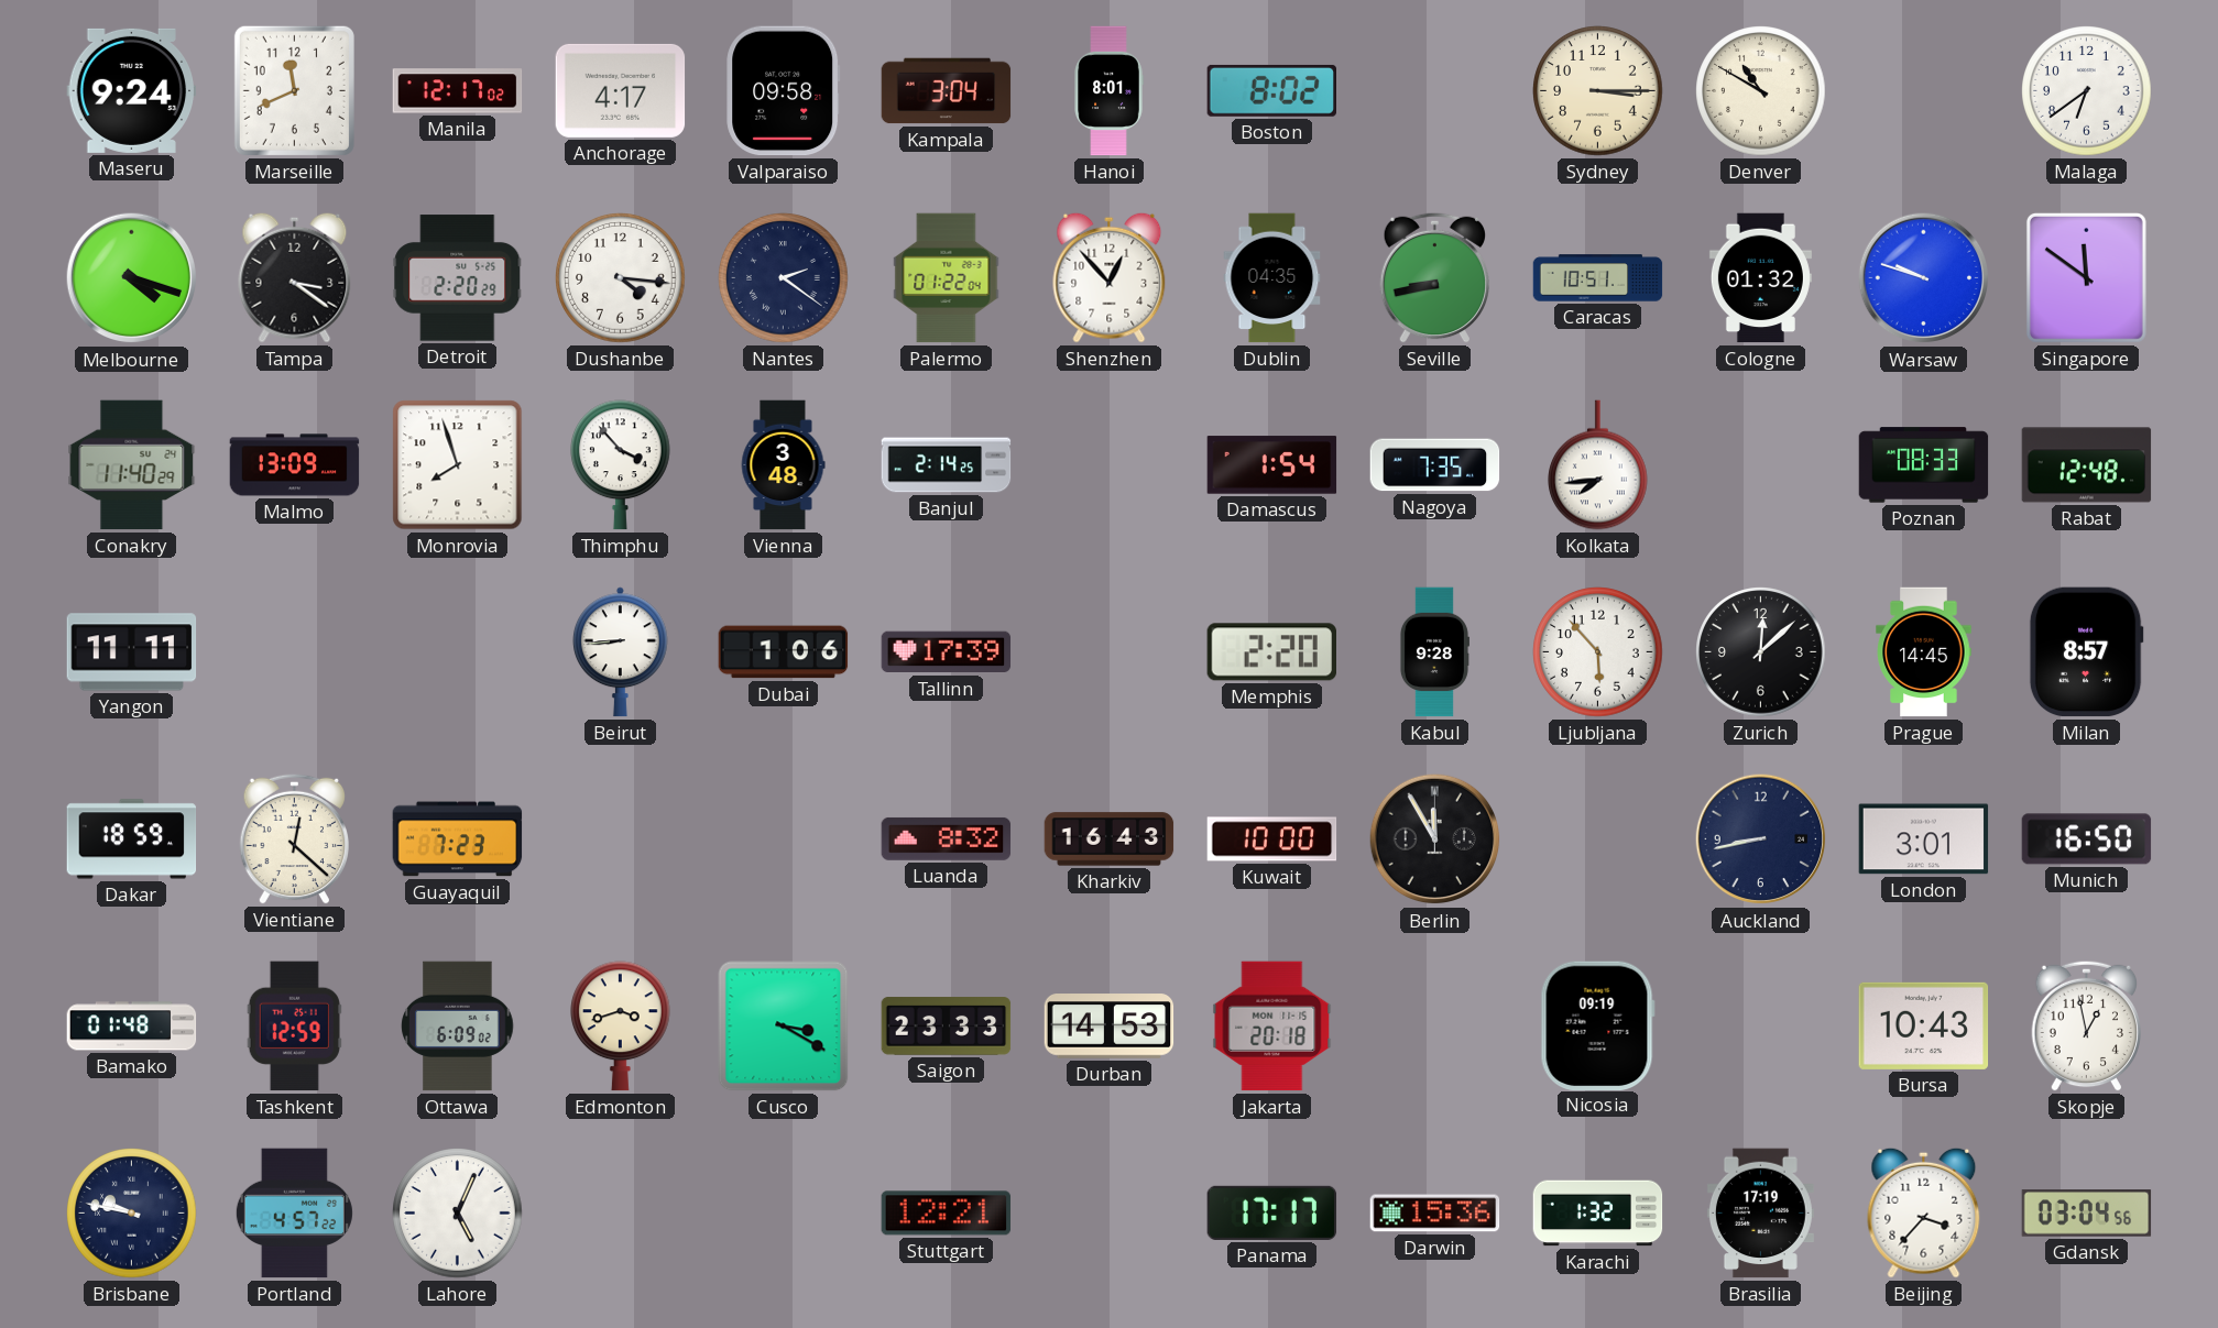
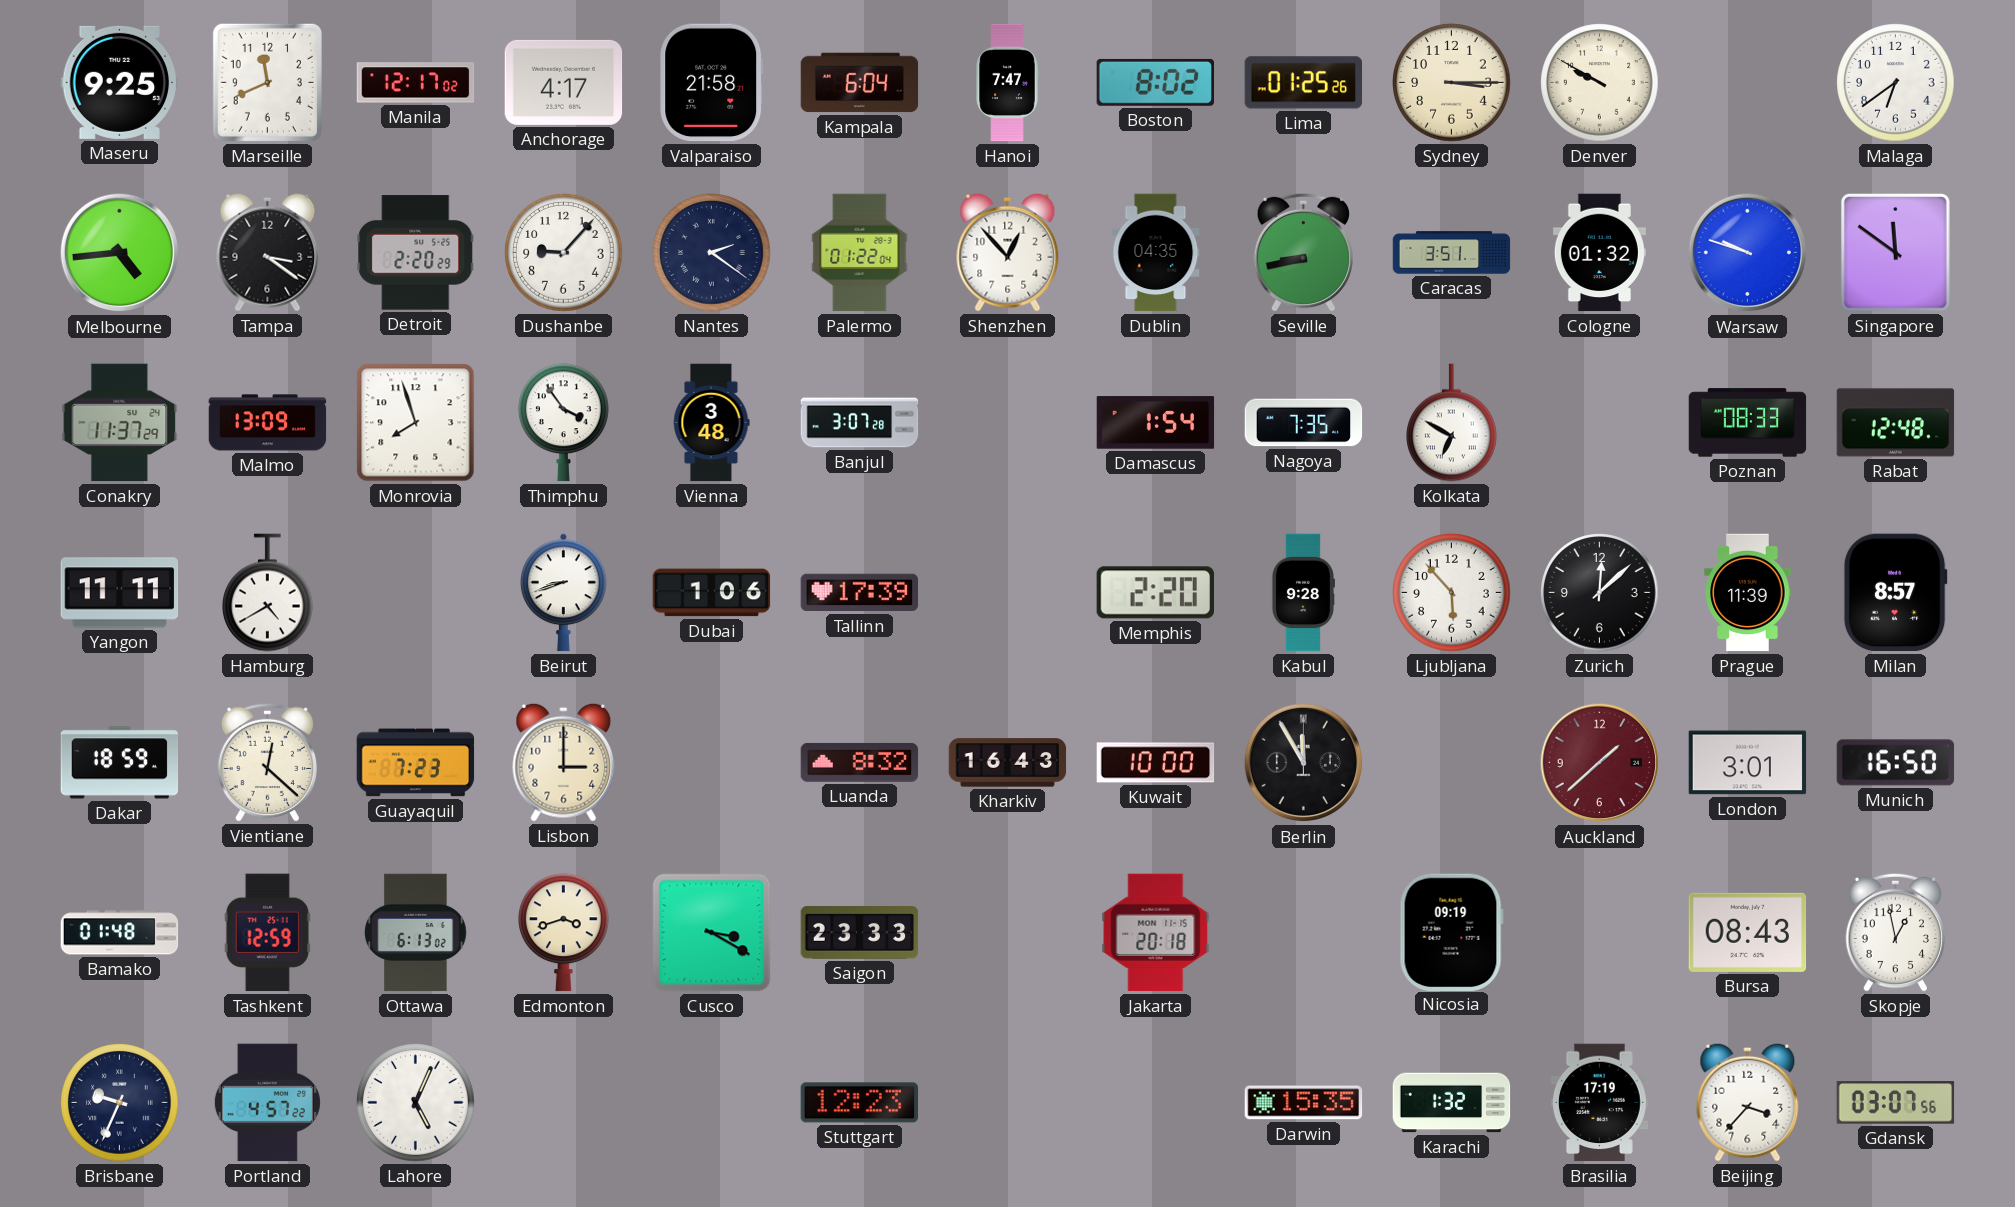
Maseru: 9:24 -> 9:25 (120, 82)
Valparaiso: 09:58 -> 21:58 (712, 83)
Kampala: 3:04 -> 6:04 (860, 83)
Hanoi: 8:01 -> 7:47 (1007, 83)
Lima: none -> 01:25 (1304, 83)
Denver: 10:50 -> 9:50 (1600, 83)
Melbourne: 4:18 -> 4:44 (120, 253)
Dushanbe: 4:16 -> 9:07 (564, 253)
Caracas: 10:51 -> 3:51 (1452, 253)
Conakry: 11:40 -> 11:37 (120, 423)
Thimphu: 3:53 -> 3:54 (564, 423)
Banjul: 2:14 -> 3:07 (860, 423)
Kolkata: 7:44 -> 6:50 (1452, 423)
Hamburg: none -> 4:40 (268, 593)
Beirut: 8:44 -> 8:42 (563, 593)
Prague: 14:45 -> 11:39 (1748, 593)
Lisbon: none -> 3:00 (564, 762)
Auckland: 8:43 -> 1:38 (1600, 763)
Auckland dial: navy -> burgundy (1600, 763)
Ottawa: 6:09 -> 6:13 (416, 933)
Durban: 14:53 -> none (1110, 1027)
Bursa: 10:43 -> 08:43 (1748, 932)
Brisbane: 9:47 -> 9:34 (120, 1103)
Stuttgart: 12:21 -> 12:23 (860, 1103)
Panama: 17:17 -> none (1272, 1212)
Darwin: 15:36 -> 15:35 (1304, 1103)
Gdansk: 03:04 -> 03:07 (1896, 1103)
